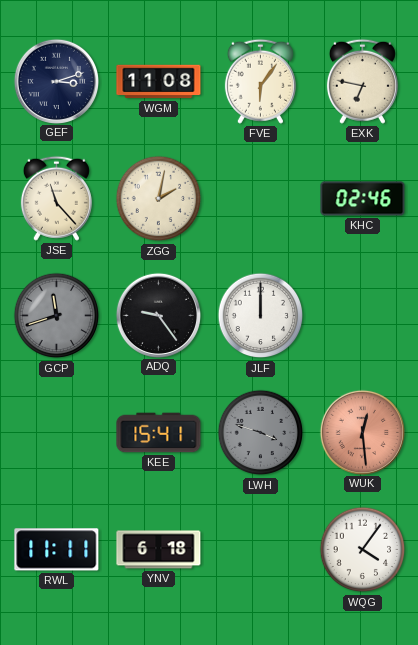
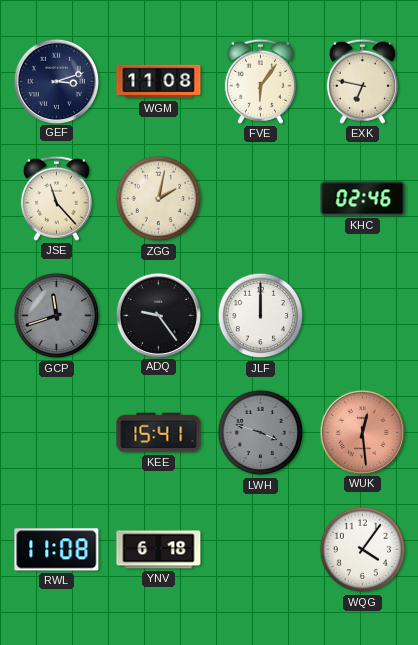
RWL: 11:11 -> 11:08 (57, 550)
